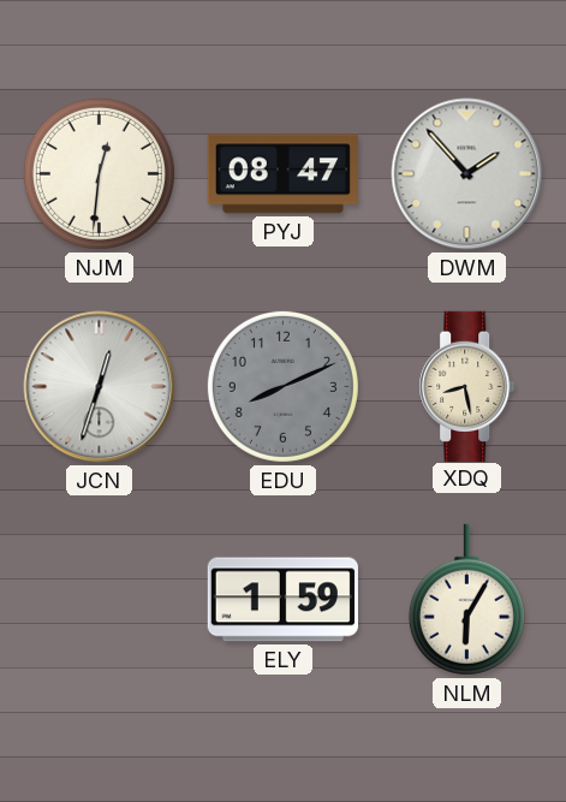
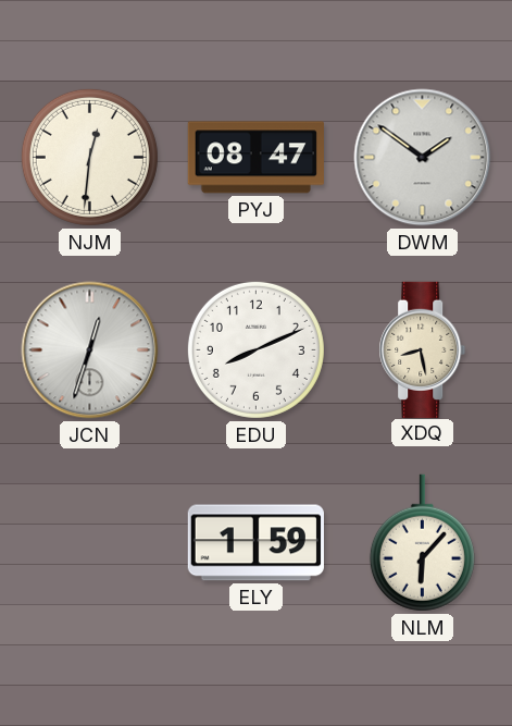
DWM: 1:53 -> 1:51 (423, 158)
EDU dial: grey -> white (255, 349)
NLM: 6:05 -> 6:07 (422, 543)
